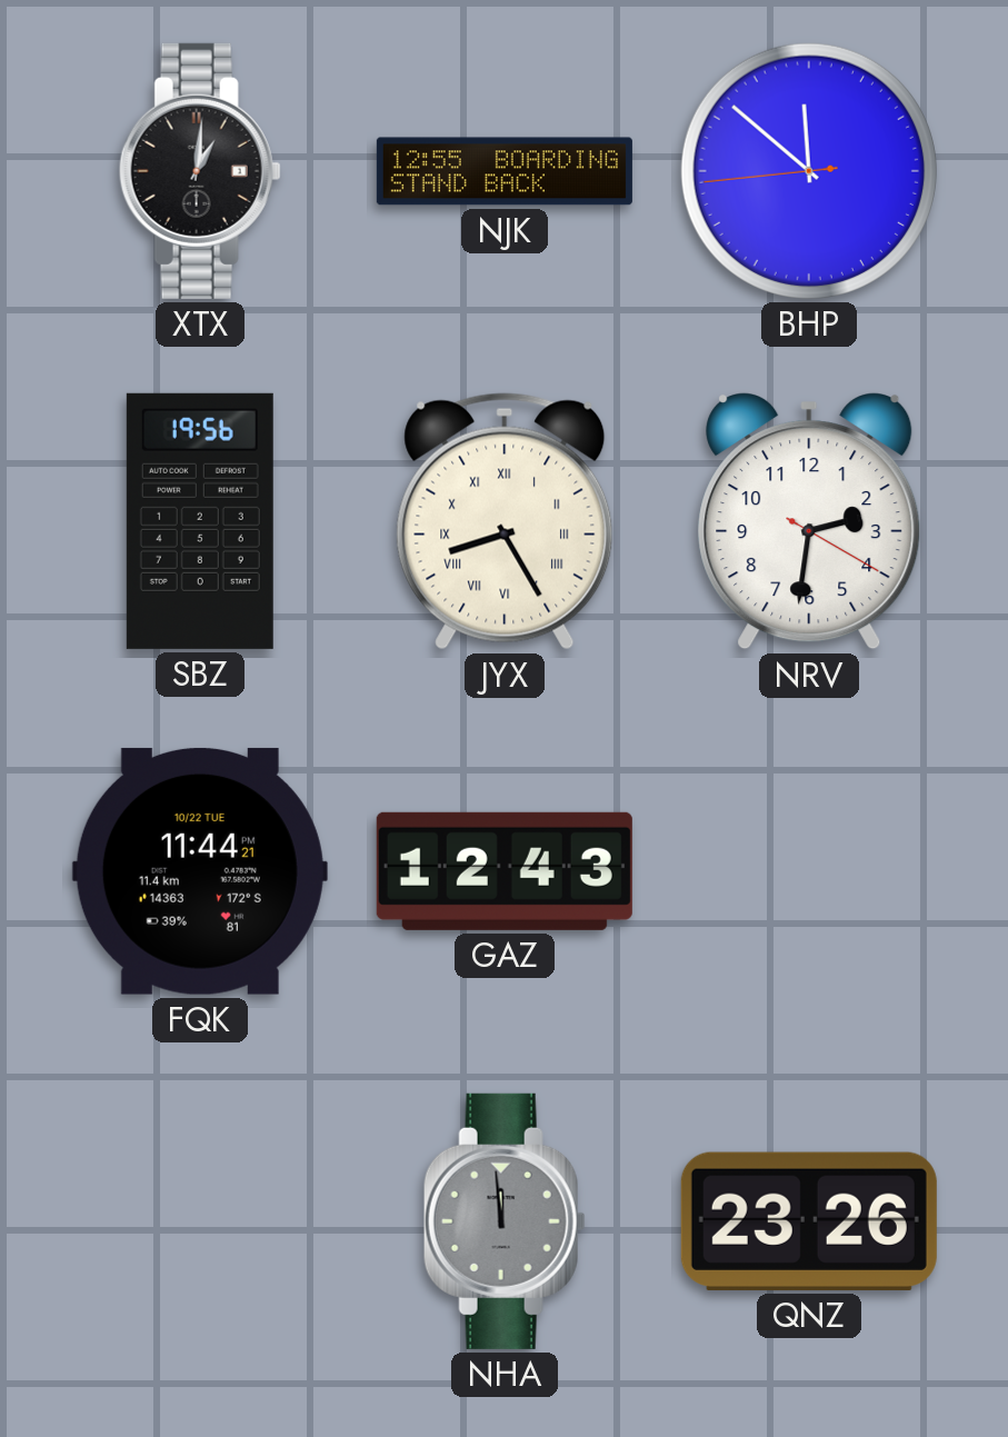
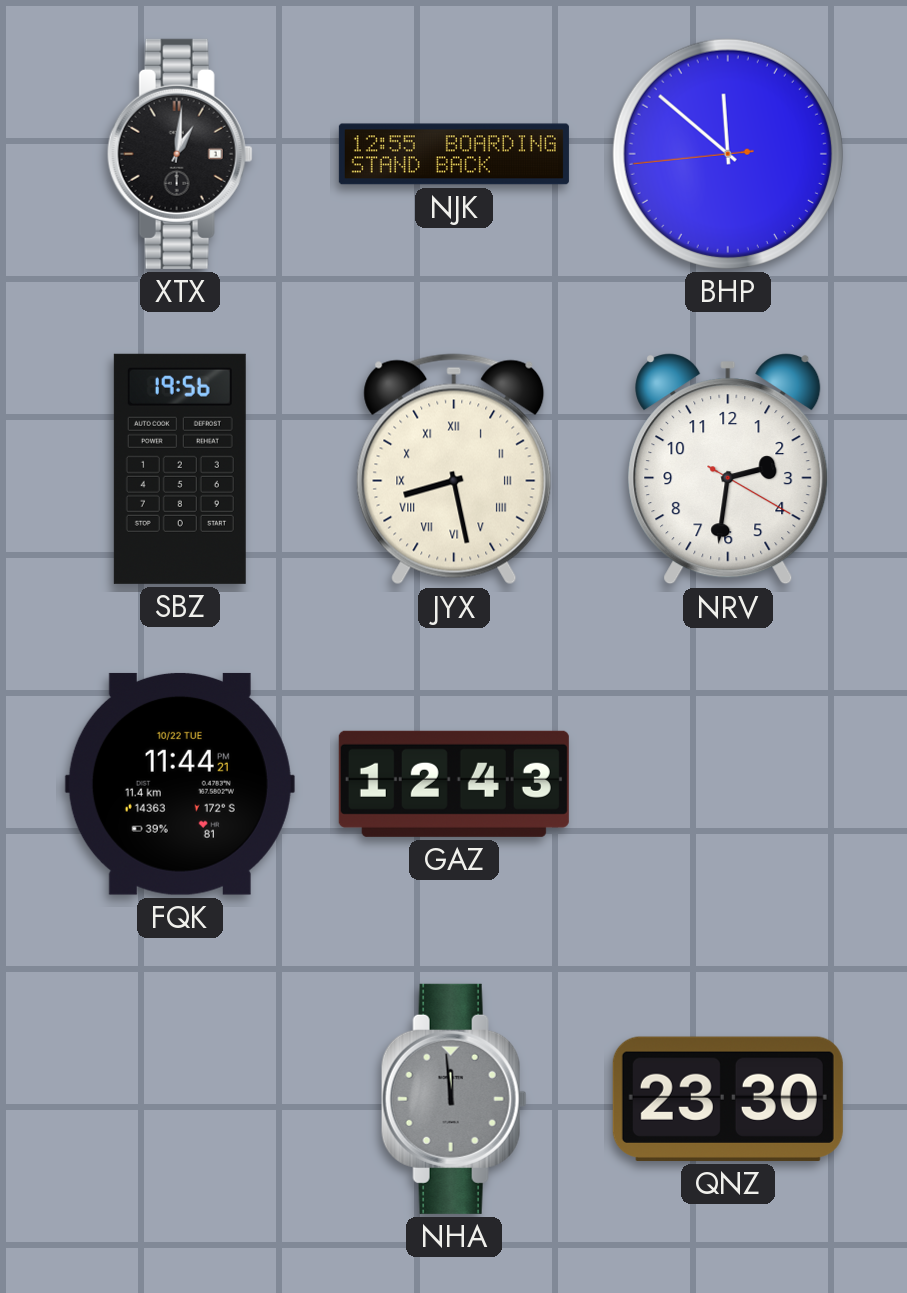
JYX: 8:25 -> 8:28 (454, 469)
QNZ: 23:26 -> 23:30 (728, 1099)
